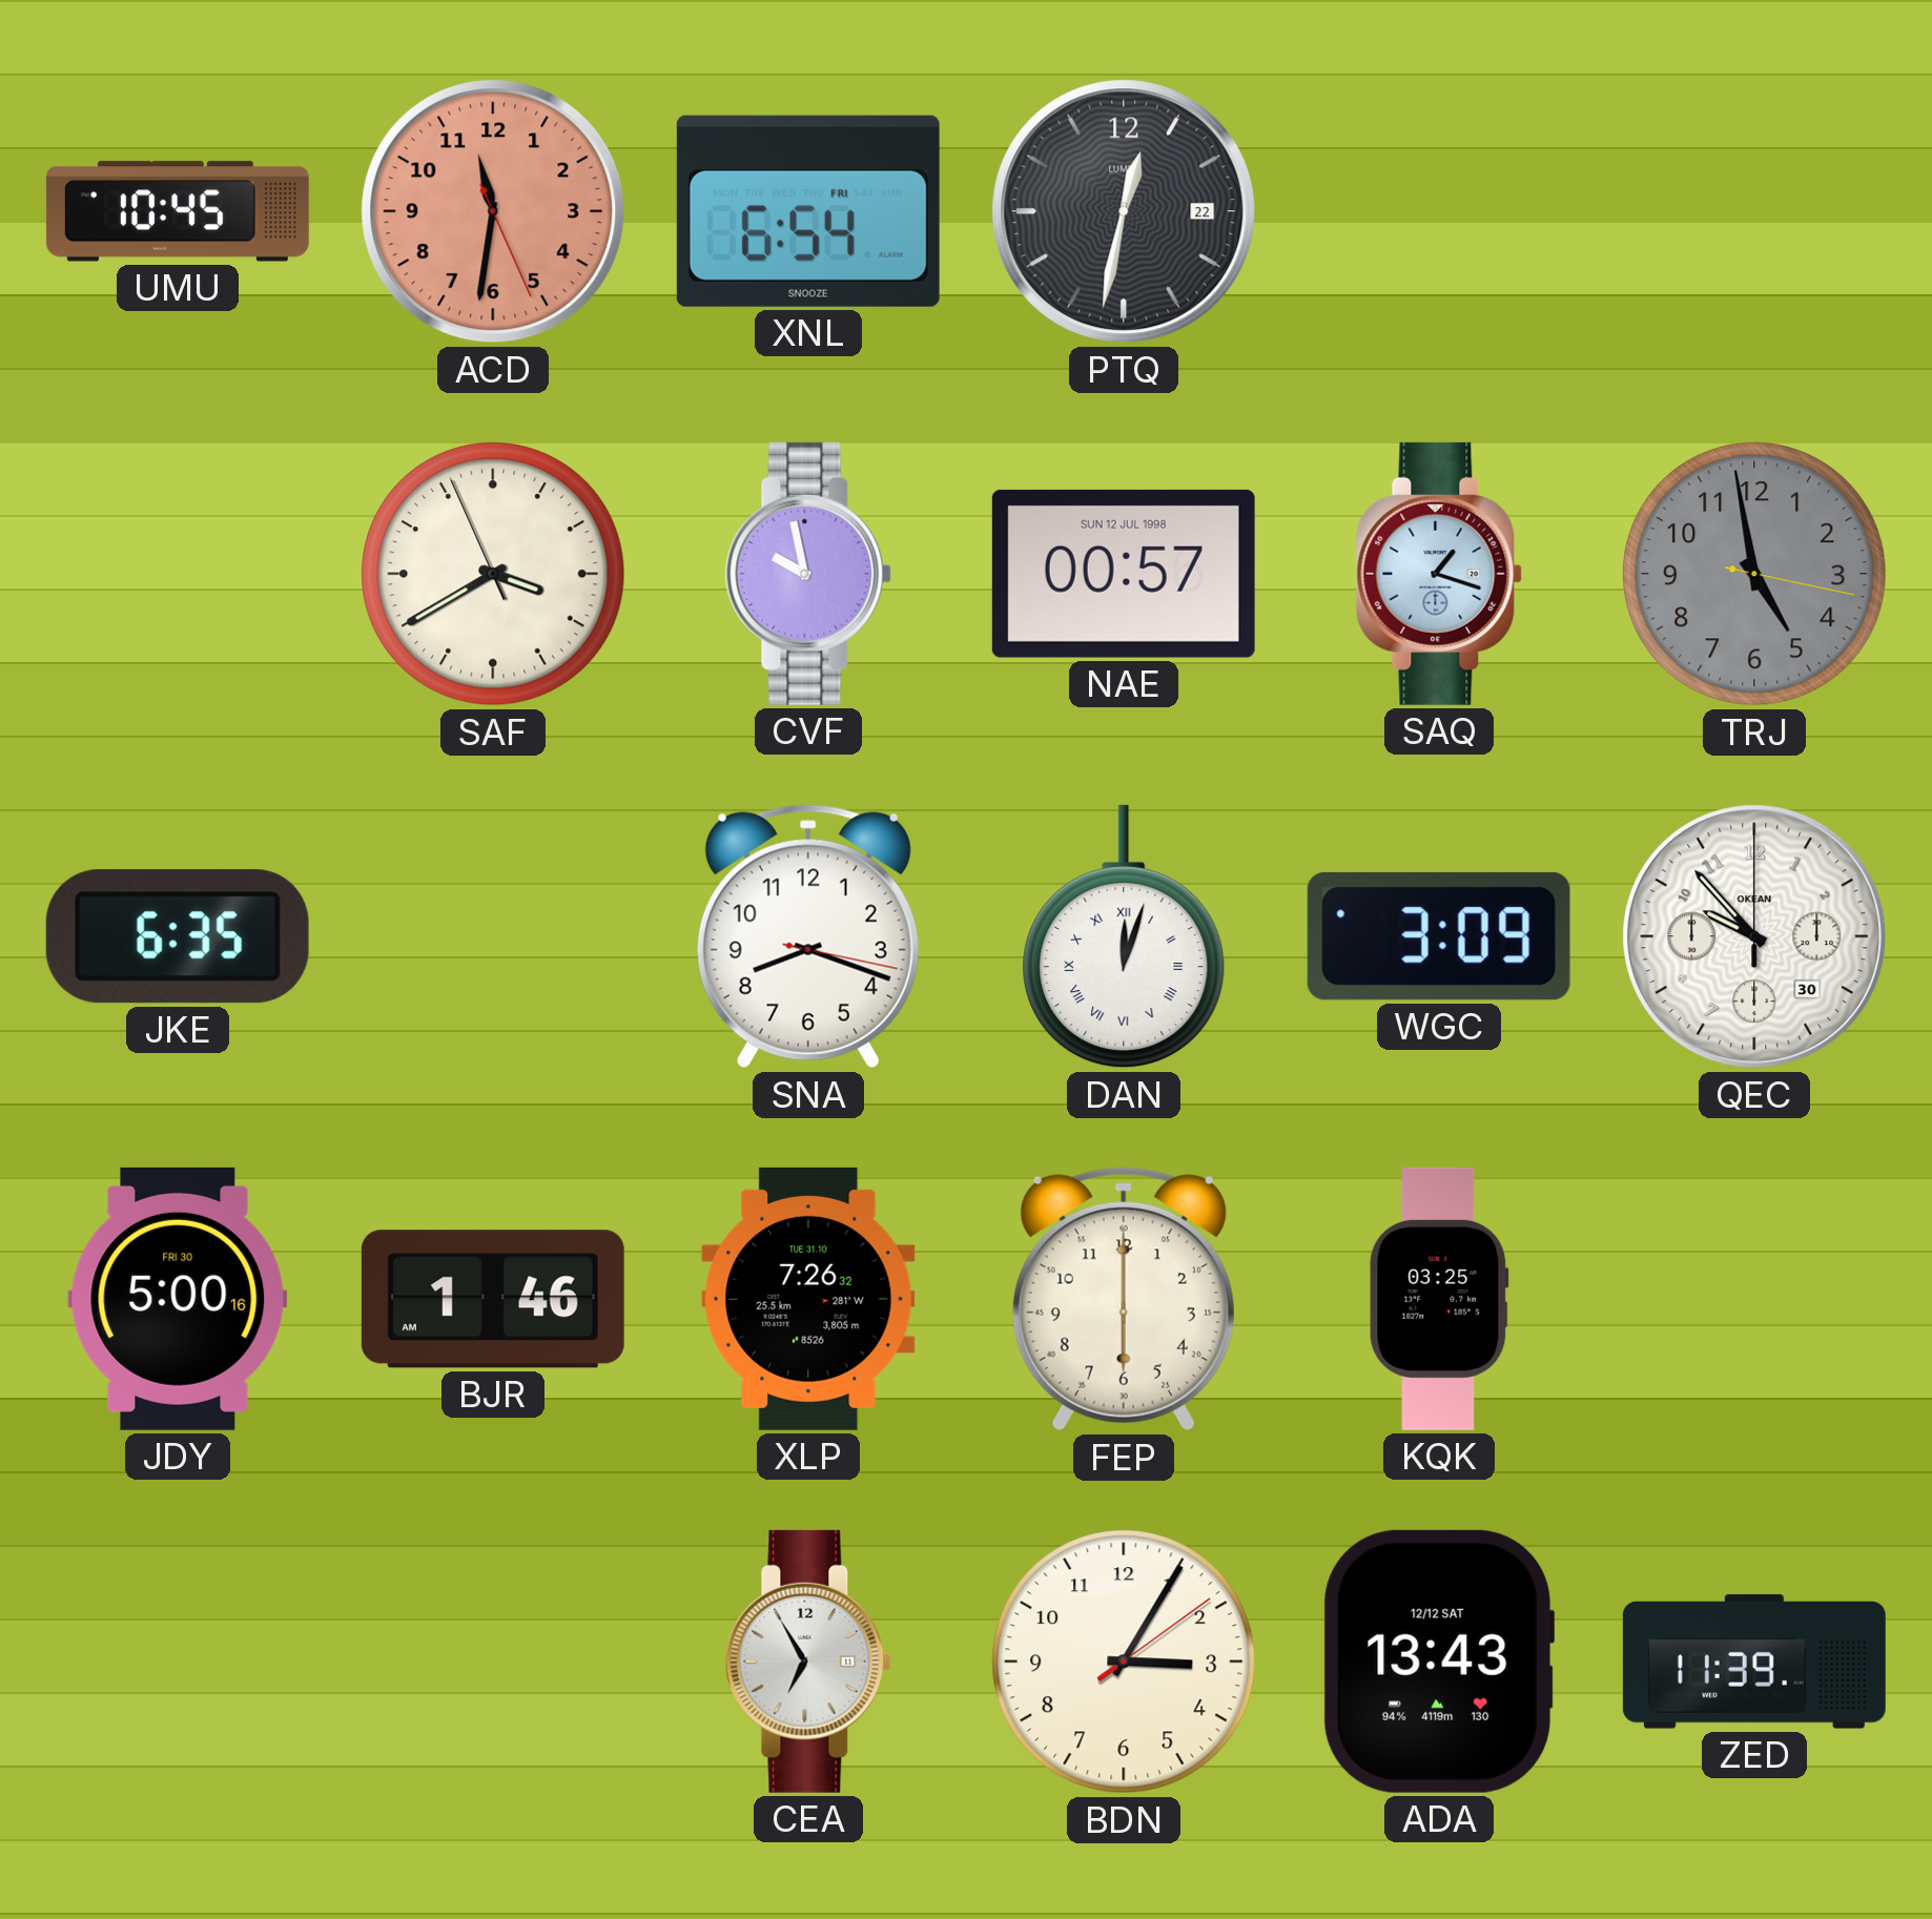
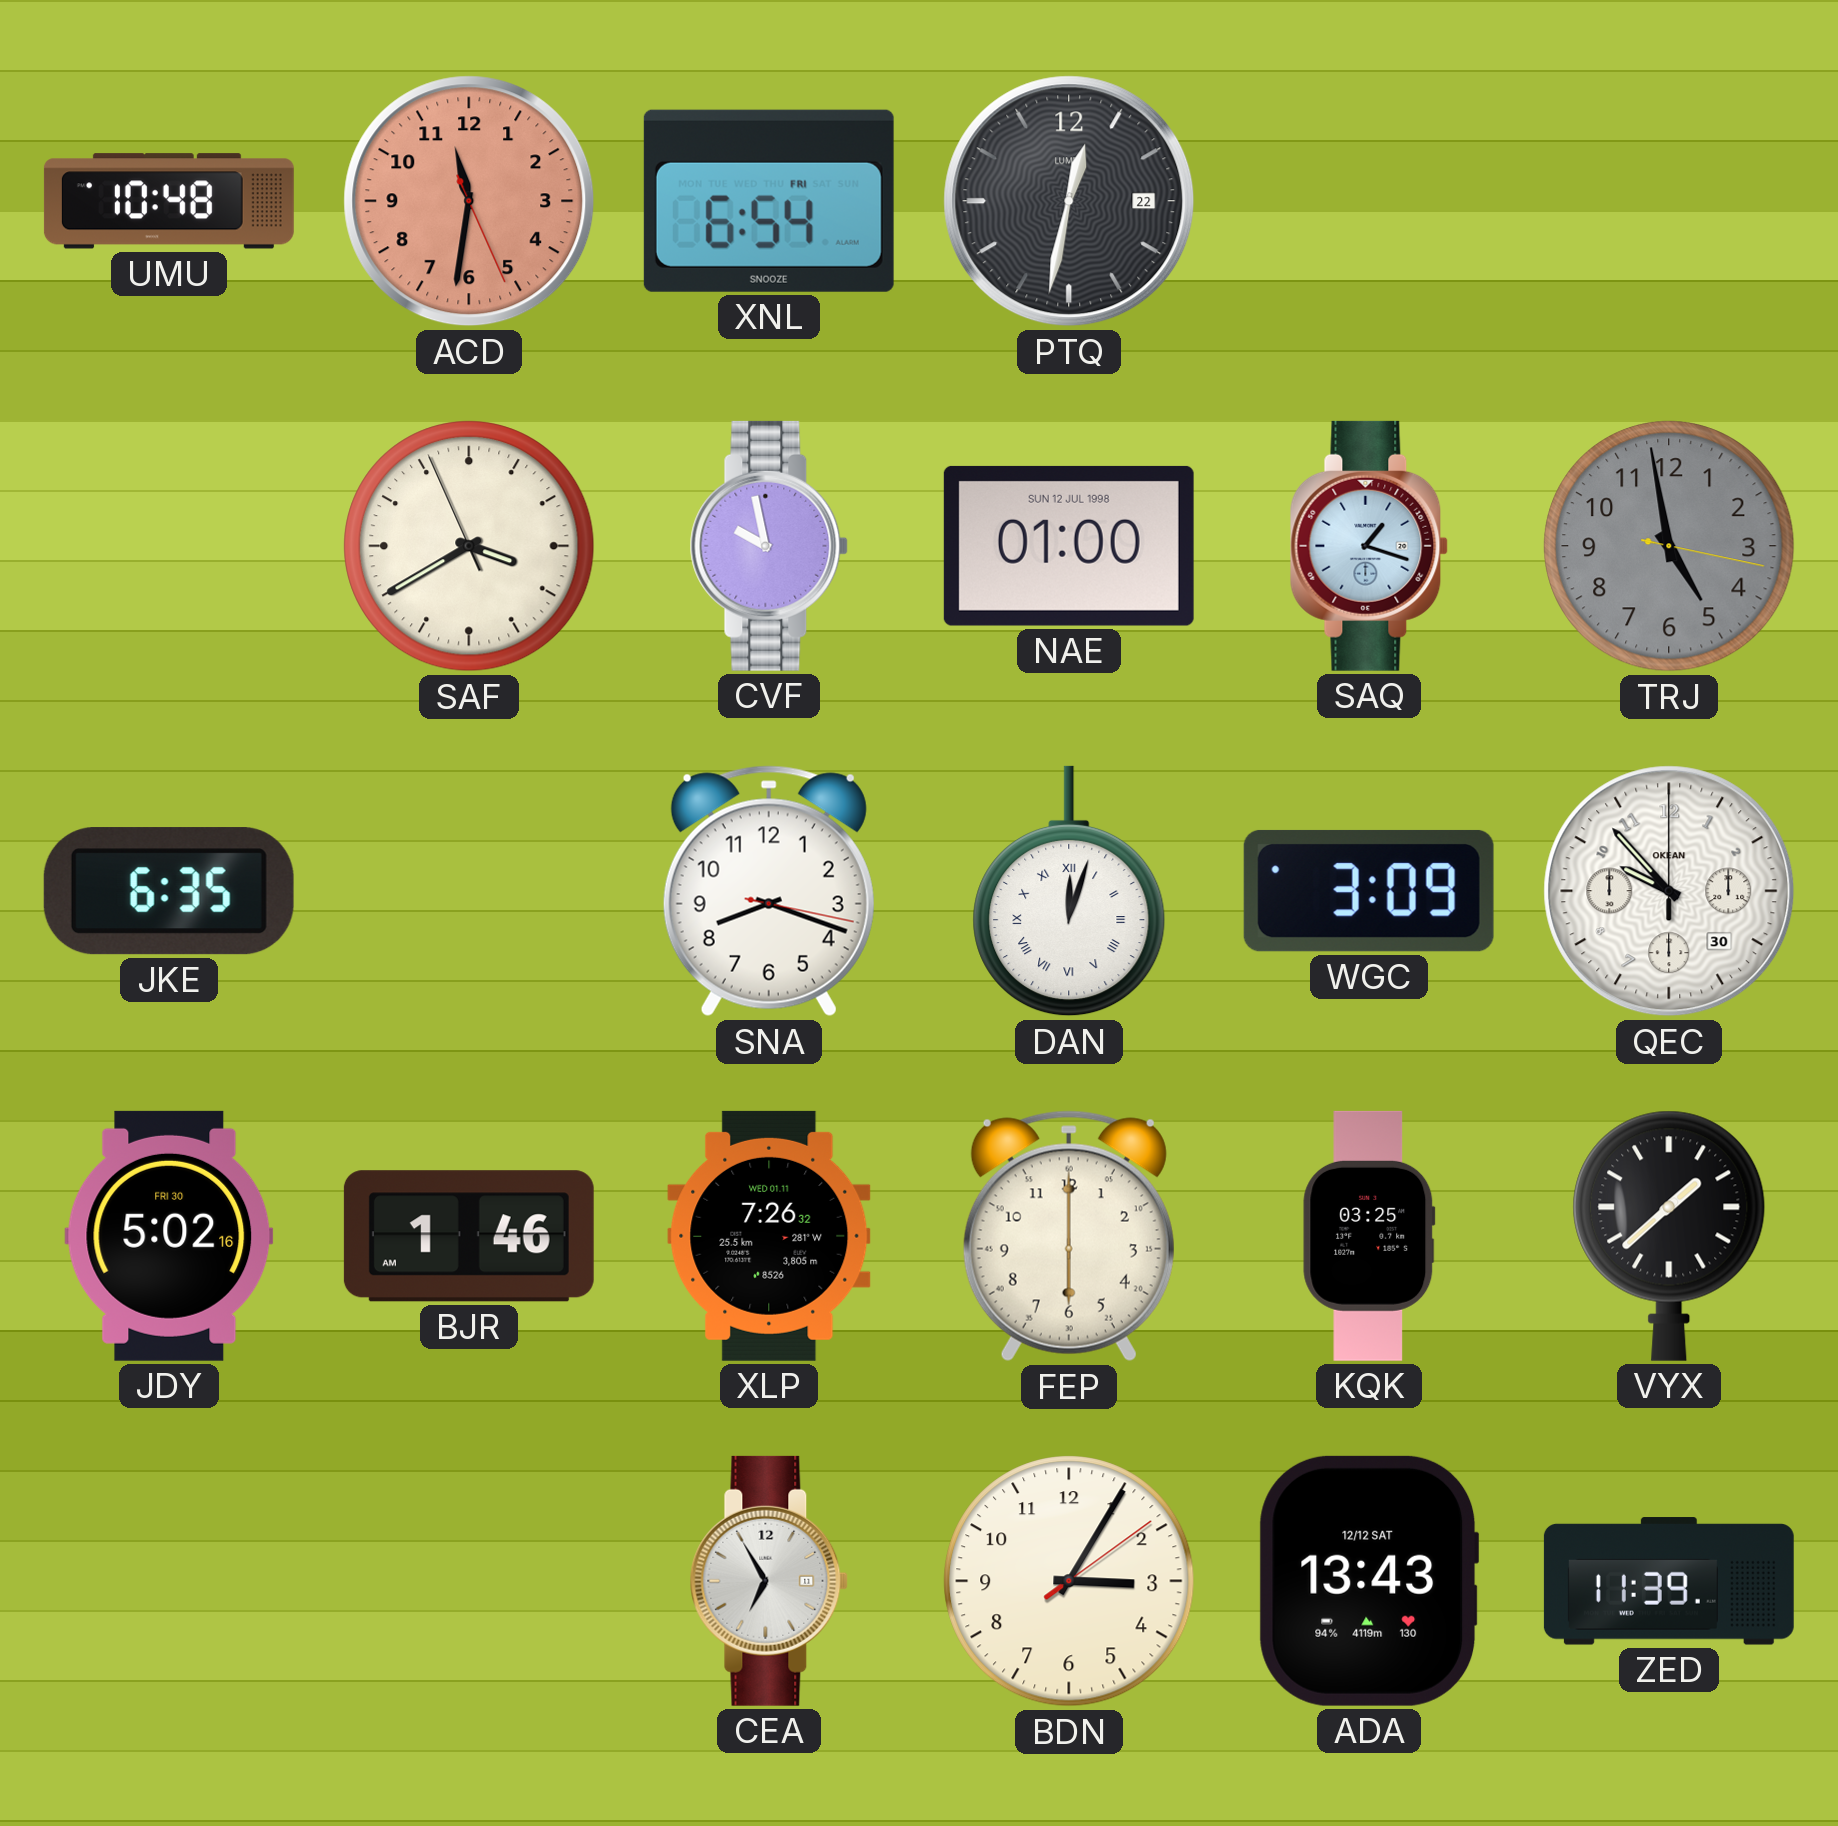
UMU: 10:45 -> 10:48 (169, 201)
NAE: 00:57 -> 01:00 (1069, 546)
JDY: 5:00 -> 5:02 (169, 1236)
XLP date: TUE 31.10 -> WED 01.11 (769, 1236)
VYX: none -> 1:38 (1669, 1236)
